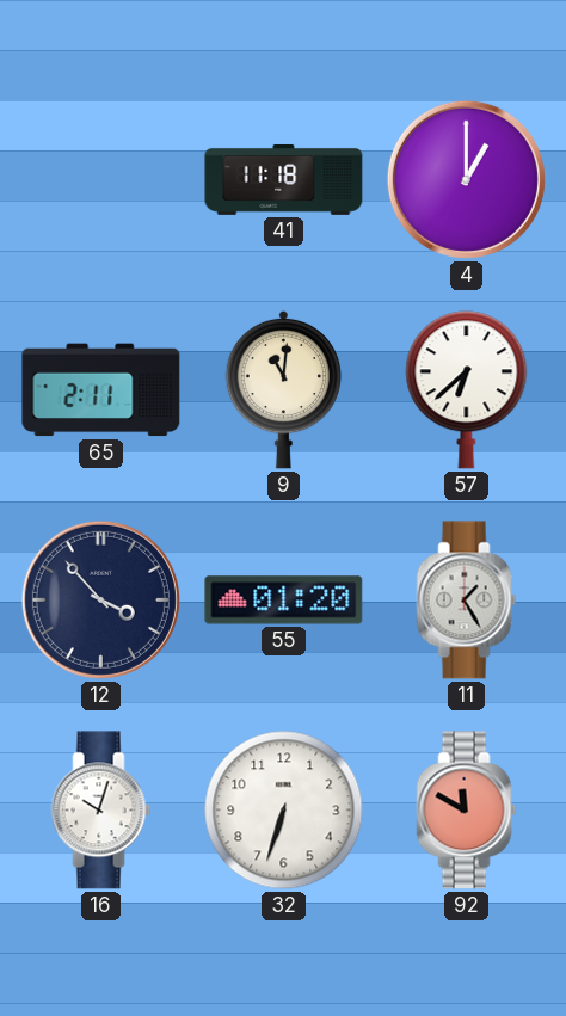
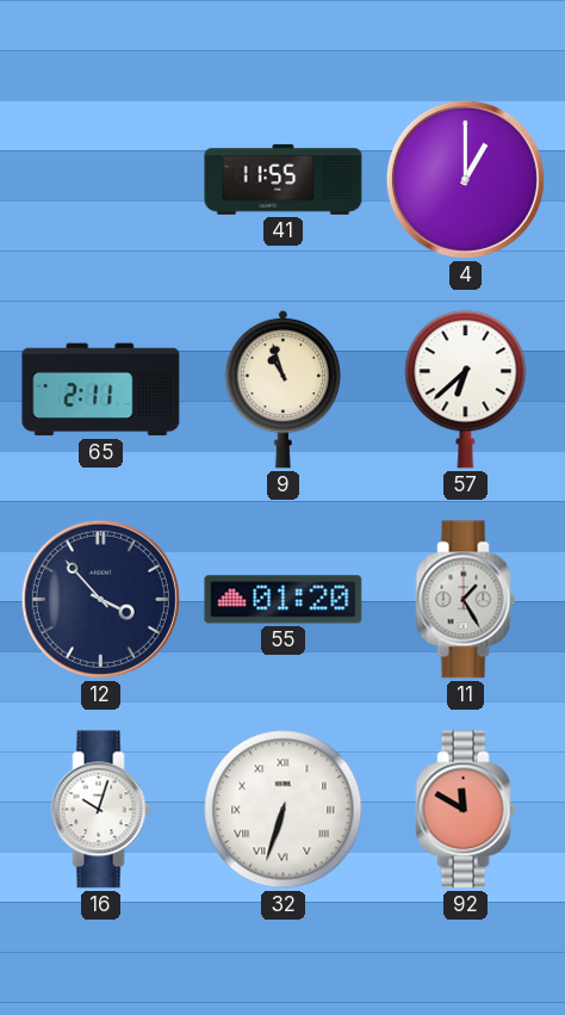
41: 11:18 -> 11:55 (284, 179)
9: 11:01 -> 10:57 (284, 389)
32 numerals: Arabic -> Roman (284, 810)
